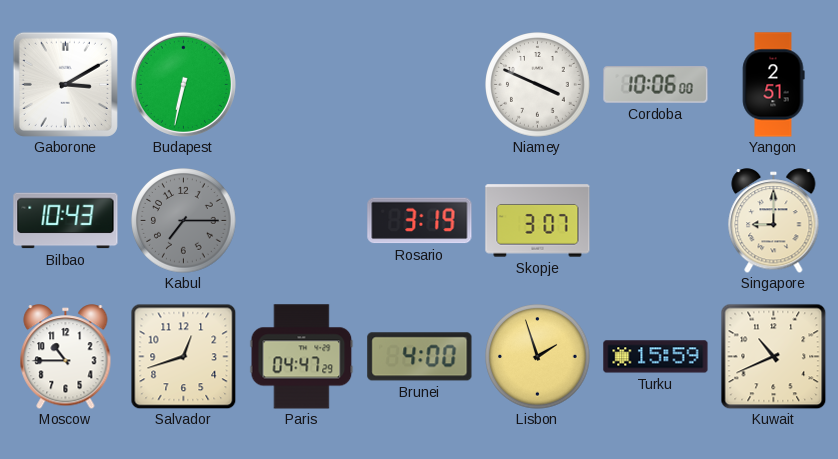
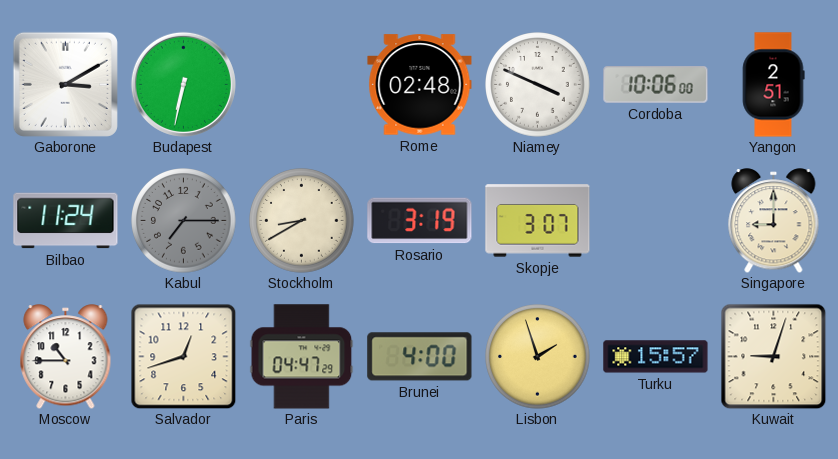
Rome: none -> 02:48 (420, 85)
Bilbao: 10:43 -> 11:24 (66, 221)
Stockholm: none -> 8:40 (302, 221)
Turku: 15:59 -> 15:57 (656, 357)
Kuwait: 10:41 -> 9:03 (773, 356)
